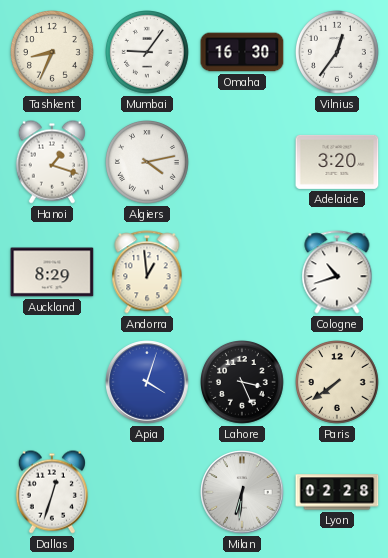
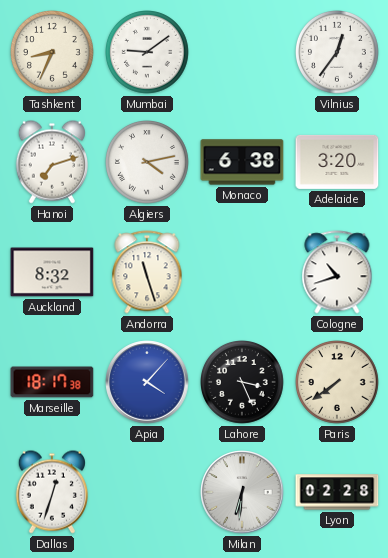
Mumbai: 9:06 -> 9:09 (148, 53)
Omaha: 16:30 -> none (242, 52)
Hanoi: 1:18 -> 7:12 (51, 162)
Monaco: none -> 6:38 (242, 162)
Auckland: 8:29 -> 8:32 (52, 272)
Andorra: 12:59 -> 11:27 (147, 272)
Marseille: none -> 18:17 (52, 382)
Apia: 4:03 -> 4:07 (147, 382)
